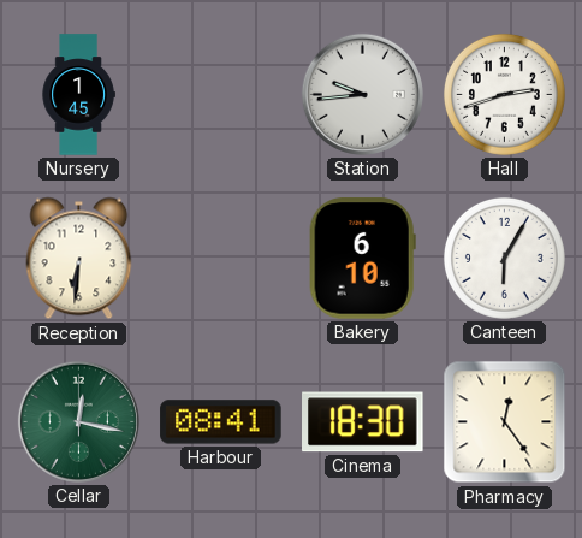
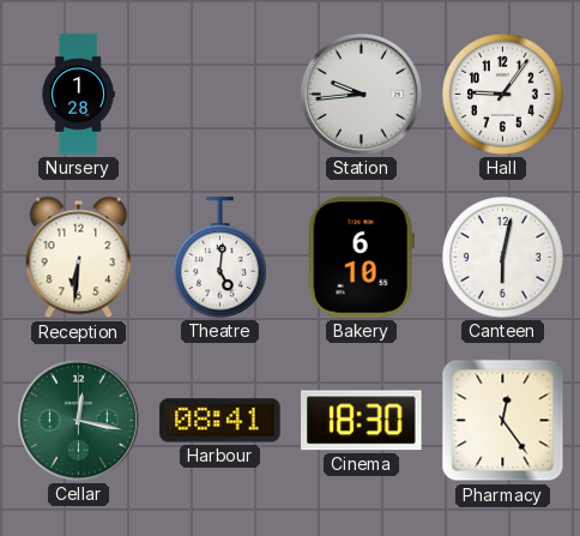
Nursery: 1:45 -> 1:28 (78, 95)
Hall: 2:42 -> 9:06 (502, 94)
Theatre: none -> 5:01 (219, 258)
Canteen: 6:05 -> 6:02 (502, 257)
